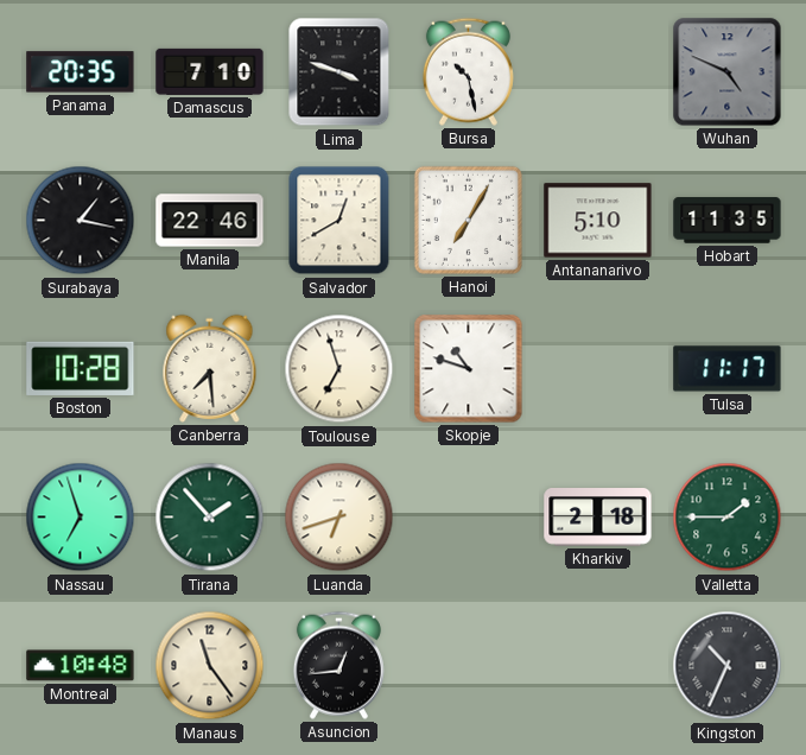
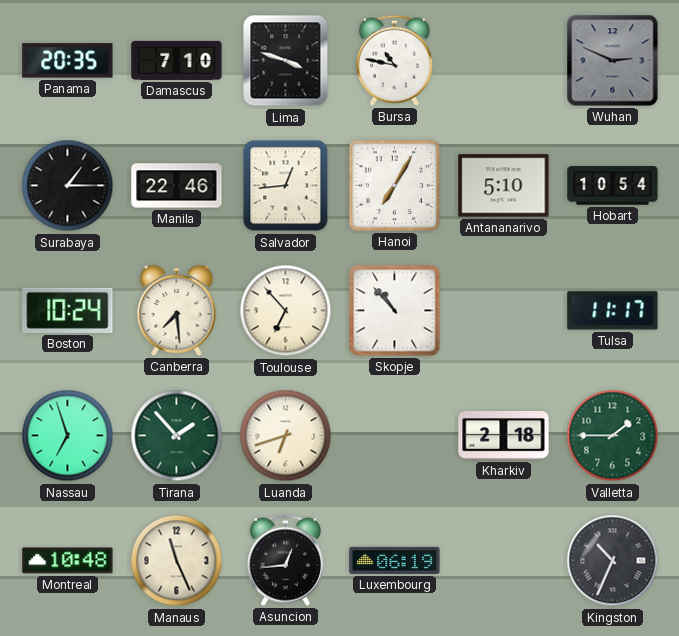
Bursa: 10:28 -> 10:47 (394, 60)
Wuhan: 4:49 -> 2:49 (613, 61)
Surabaya: 1:17 -> 1:15 (68, 186)
Salvador: 12:40 -> 12:44 (286, 186)
Hobart: 11:35 -> 10:54 (613, 186)
Boston: 10:28 -> 10:24 (68, 310)
Toulouse: 6:57 -> 6:53 (286, 311)
Skopje: 10:48 -> 10:53 (395, 311)
Manaus: 11:24 -> 11:26 (177, 561)
Luxembourg: none -> 06:19 (395, 560)
